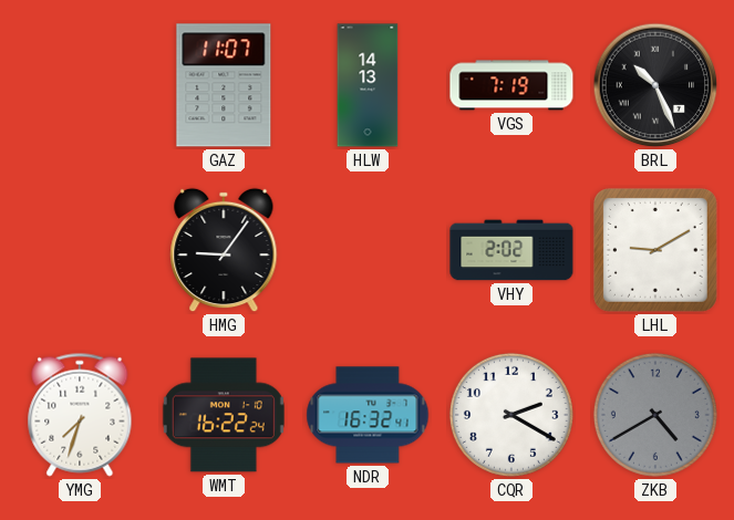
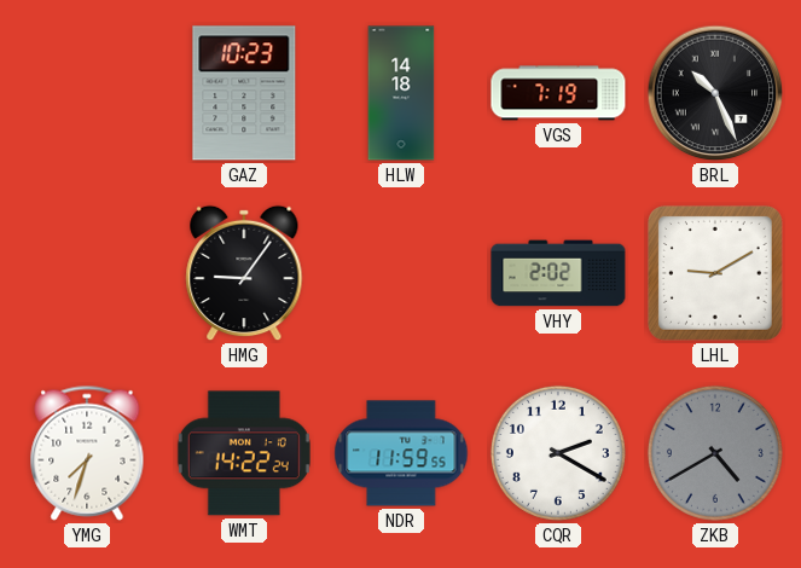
GAZ: 11:07 -> 10:23 (244, 93)
HLW: 14:13 -> 14:18 (401, 93)
WMT: 16:22 -> 14:22 (244, 453)
NDR: 16:32 -> 11:59 (401, 453)
